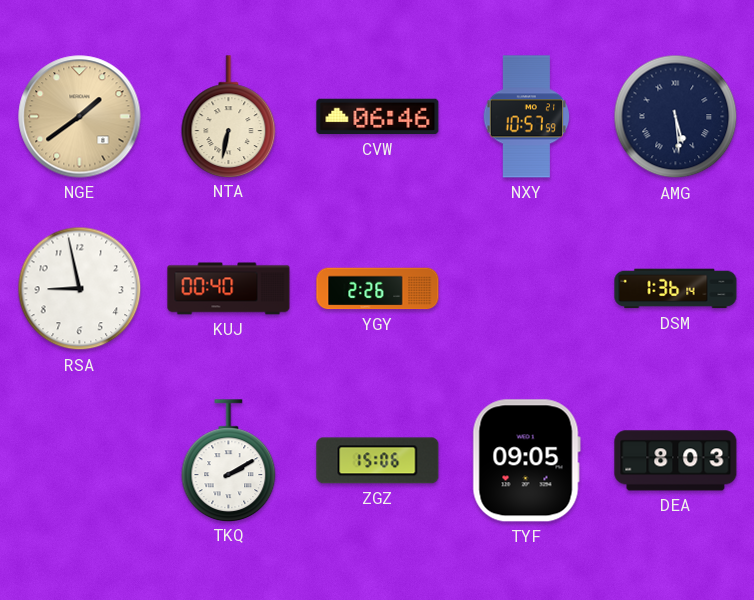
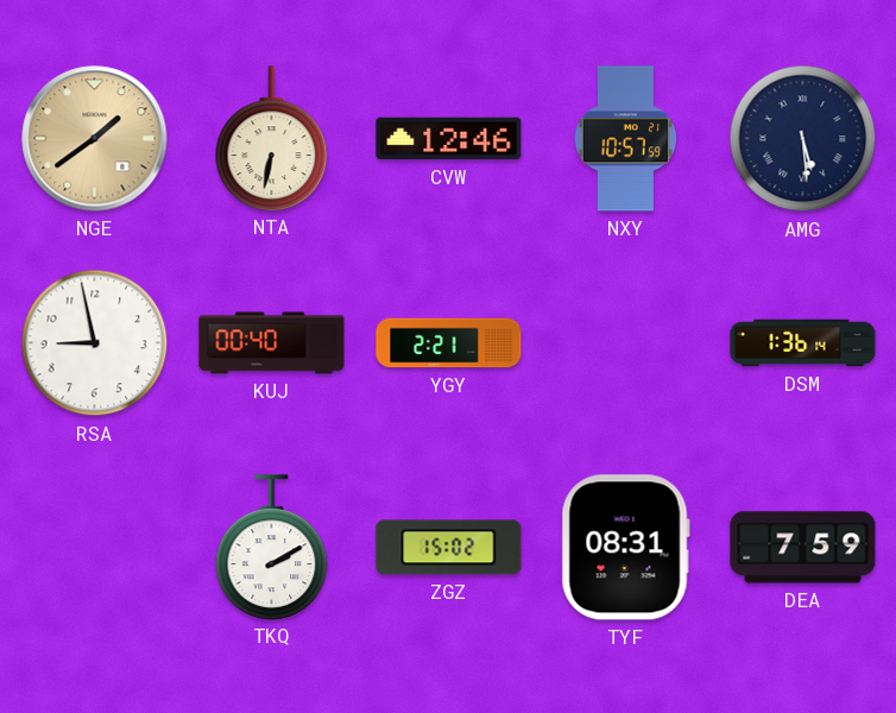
CVW: 06:46 -> 12:46 (449, 139)
YGY: 2:26 -> 2:21 (449, 343)
ZGZ: 15:06 -> 15:02 (449, 548)
TYF: 09:05 -> 08:31 (625, 548)
DEA: 8:03 -> 7:59 (803, 548)
